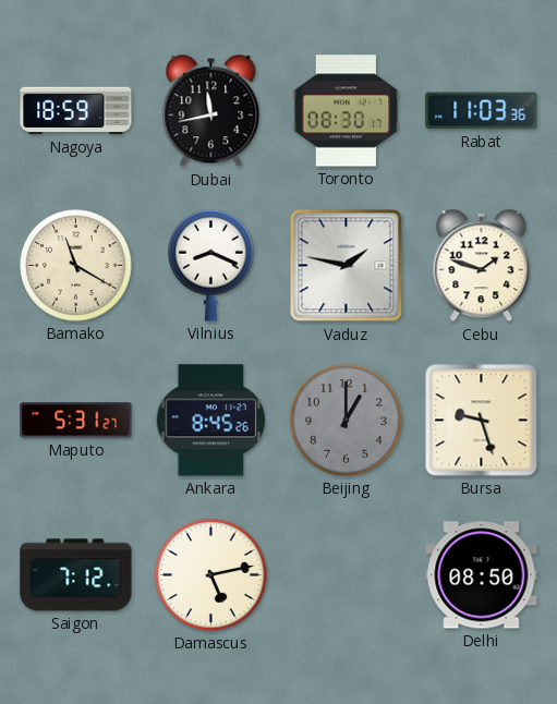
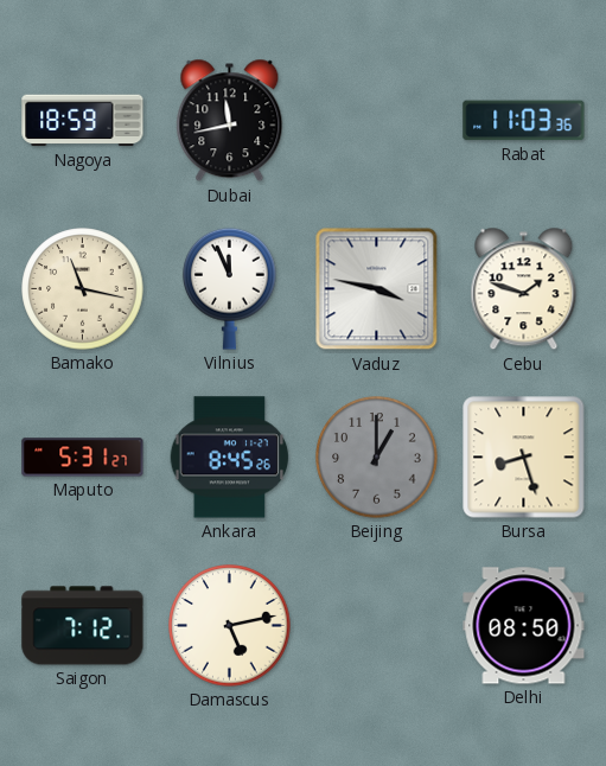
Toronto: 08:30 -> none (347, 111)
Bamako: 11:20 -> 11:17 (83, 289)
Vilnius: 8:19 -> 11:56 (230, 288)
Vaduz: 1:47 -> 3:47 (377, 289)
Bursa: 9:27 -> 8:27 (524, 458)
